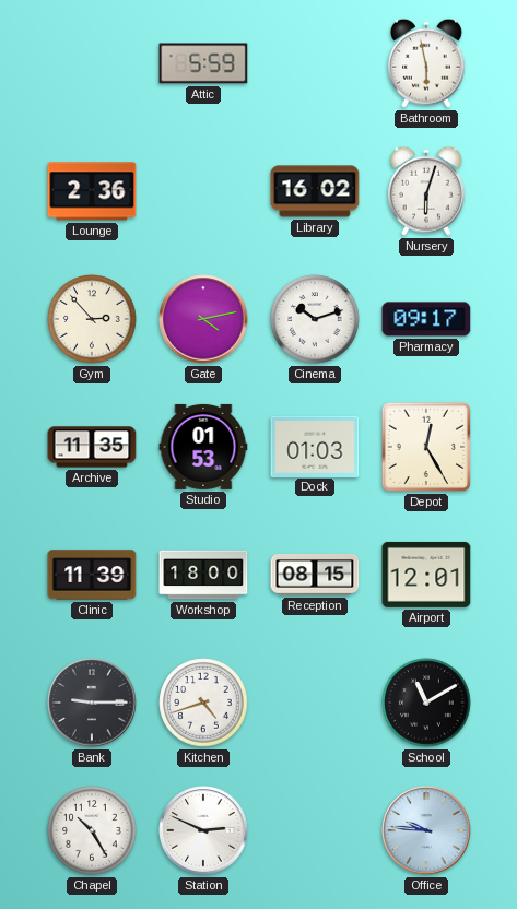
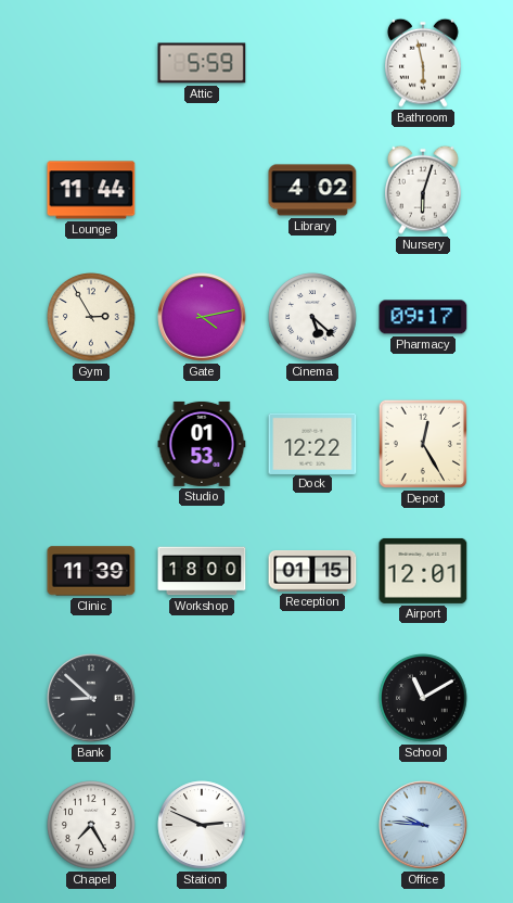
Lounge: 2:36 -> 11:44 (91, 190)
Library: 16:02 -> 4:02 (312, 190)
Gym: 2:53 -> 2:55 (91, 317)
Cinema: 10:12 -> 5:22 (312, 317)
Archive: 11:35 -> none (92, 447)
Dock: 01:03 -> 12:22 (312, 443)
Reception: 08:15 -> 01:15 (312, 572)
Bank: 9:15 -> 8:52 (91, 698)
Kitchen: 4:42 -> none (203, 703)
Chapel: 10:25 -> 7:25 (91, 825)
